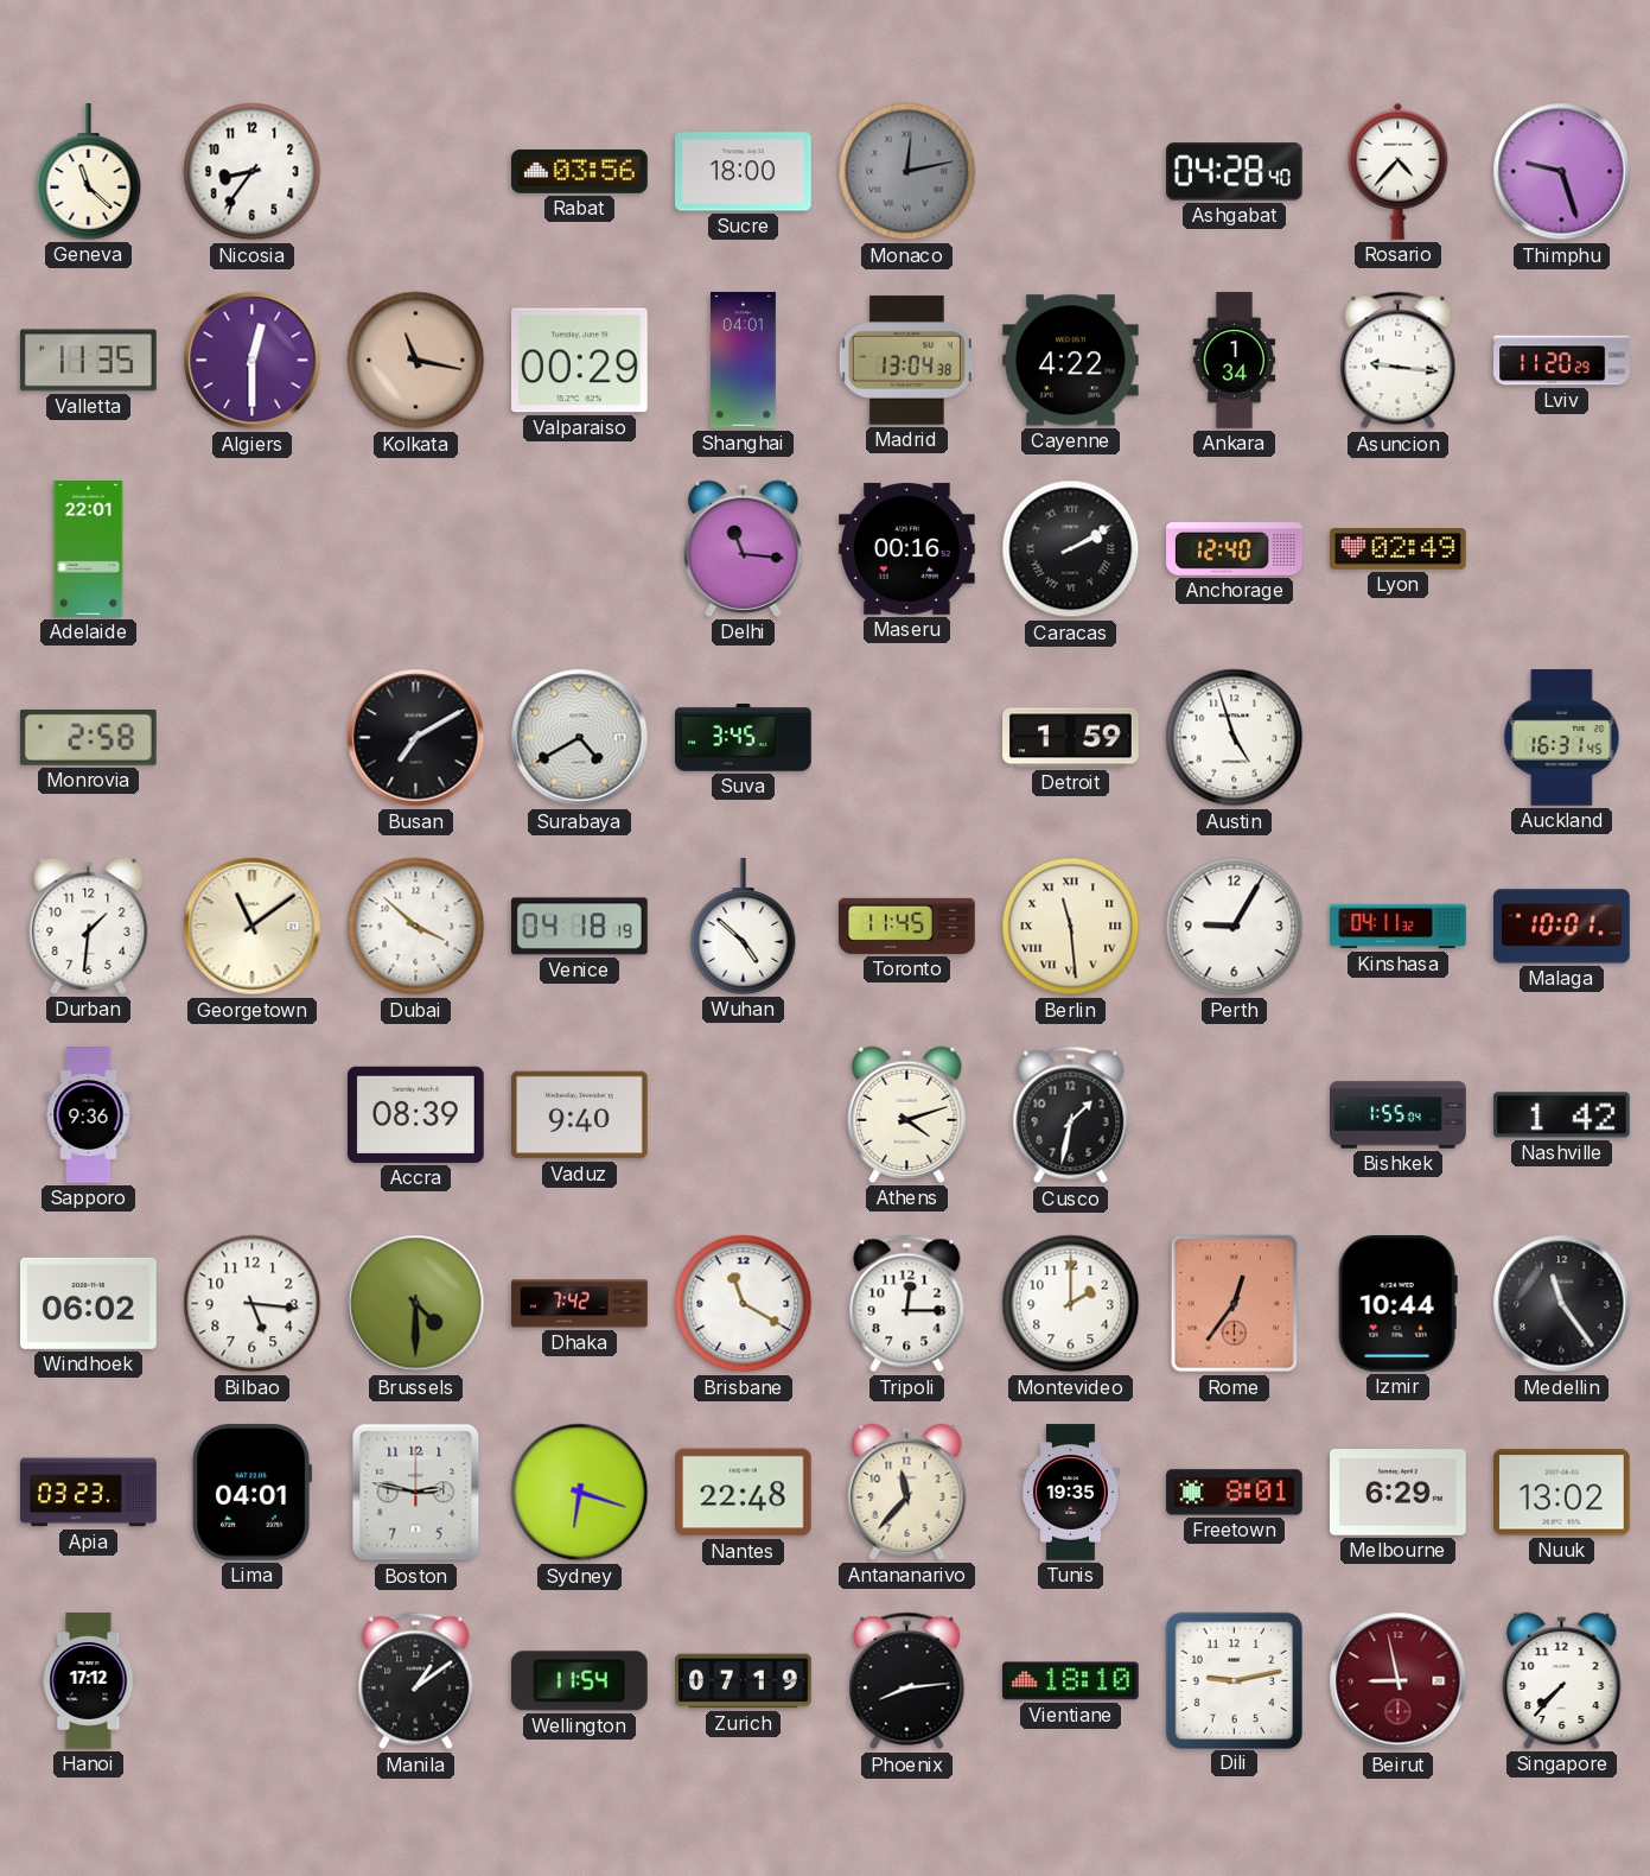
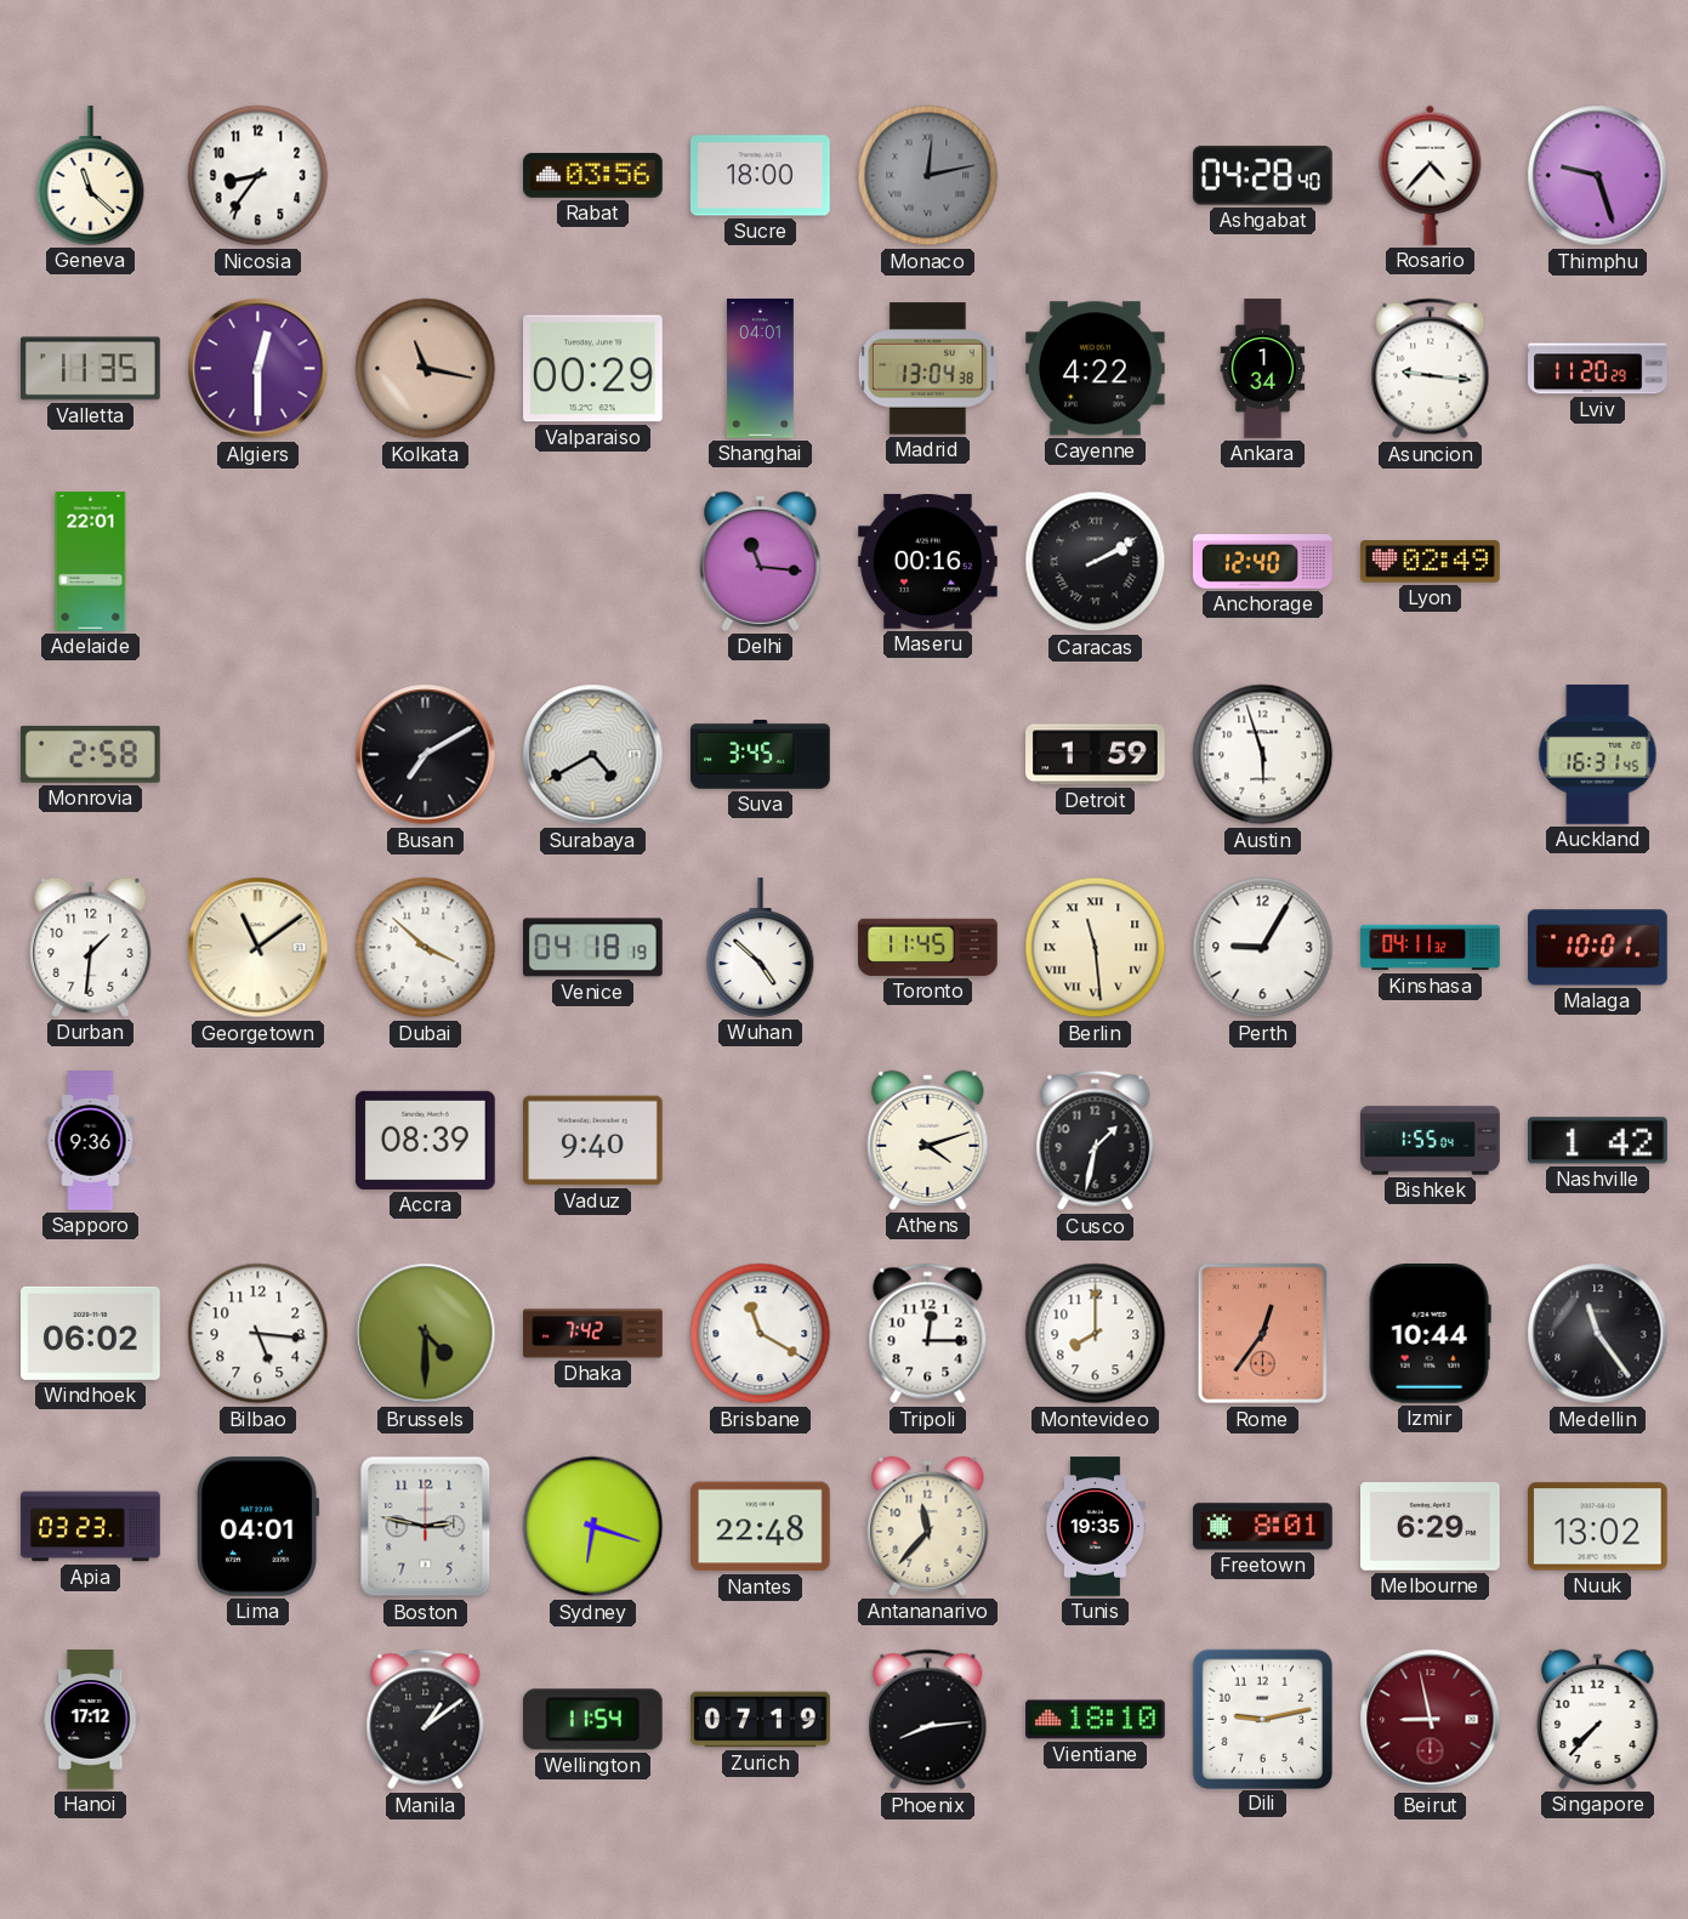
Austin: 4:57 -> 5:57 (1263, 755)
Montevideo: 2:00 -> 8:00 (1096, 1334)
